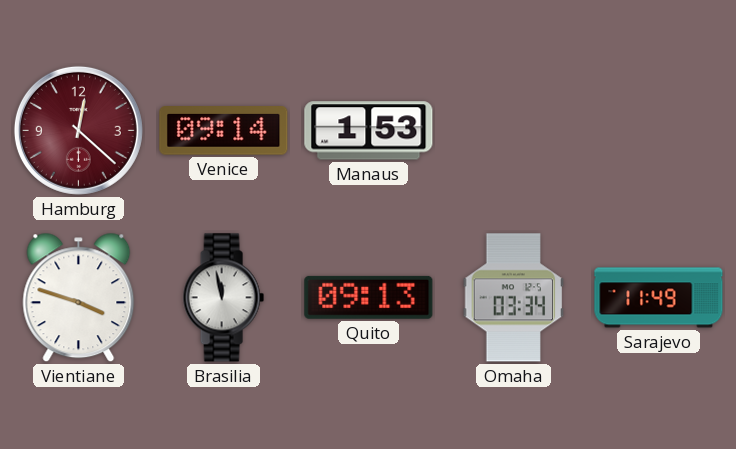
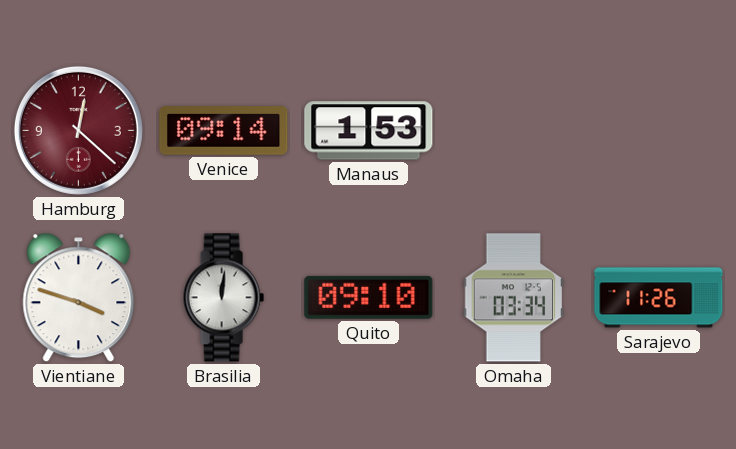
Brasilia: 11:58 -> 12:01 (223, 298)
Quito: 09:13 -> 09:10 (369, 297)
Sarajevo: 11:49 -> 11:26 (659, 298)
